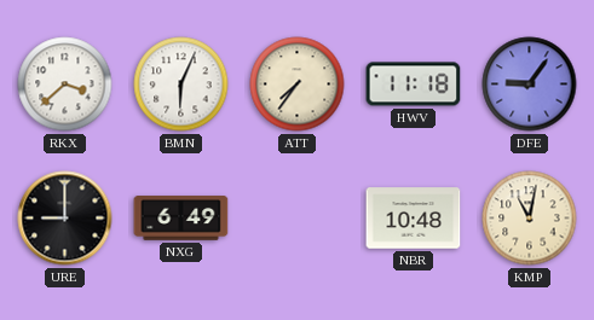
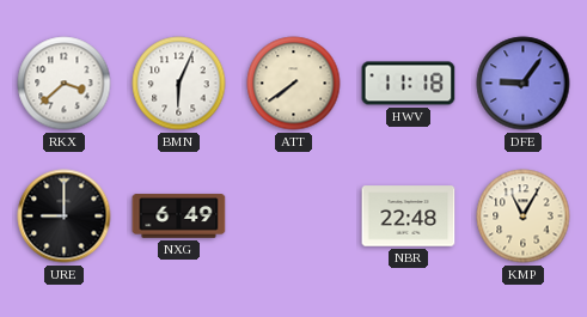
ATT: 7:36 -> 7:39 (294, 84)
NBR: 10:48 -> 22:48 (409, 217)
KMP: 11:02 -> 11:05 (524, 217)
